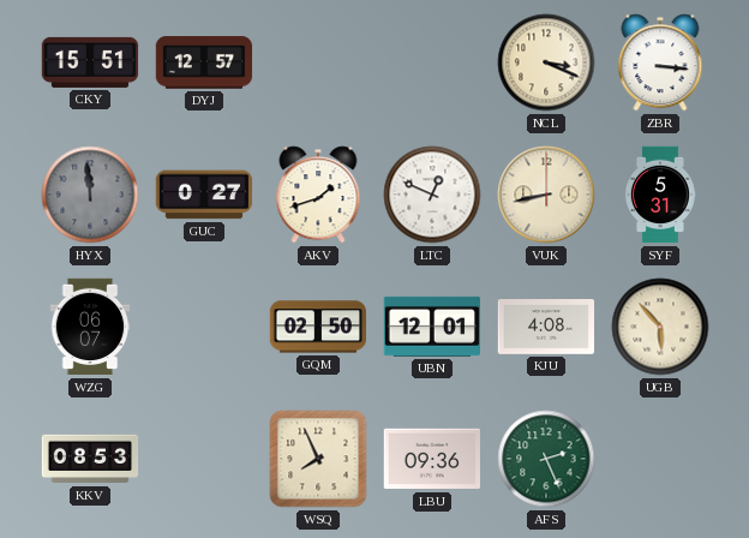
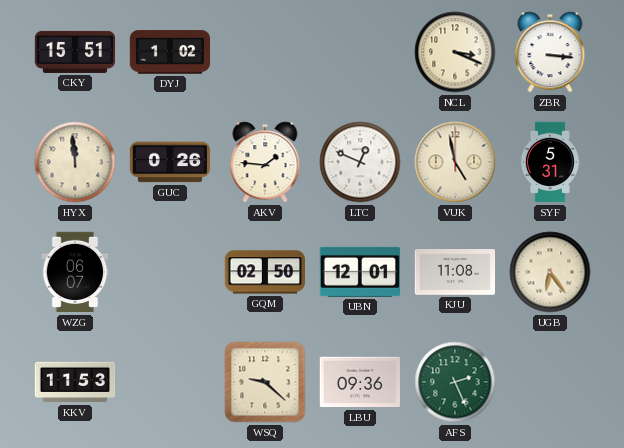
DYJ: 12:57 -> 1:02 (170, 52)
HYX dial: grey -> cream (75, 162)
GUC: 0:27 -> 0:26 (170, 162)
AKV: 1:42 -> 1:46 (265, 162)
VUK: 8:43 -> 4:58 (455, 162)
KJU: 4:08 -> 11:08 (455, 273)
UGB: 5:53 -> 6:24 (550, 272)
KKV: 08:53 -> 11:53 (75, 382)
WSQ: 7:56 -> 9:22 (265, 382)
